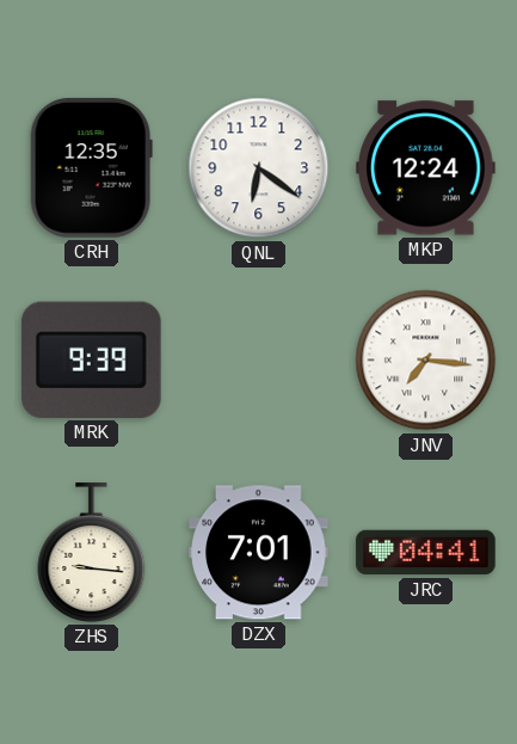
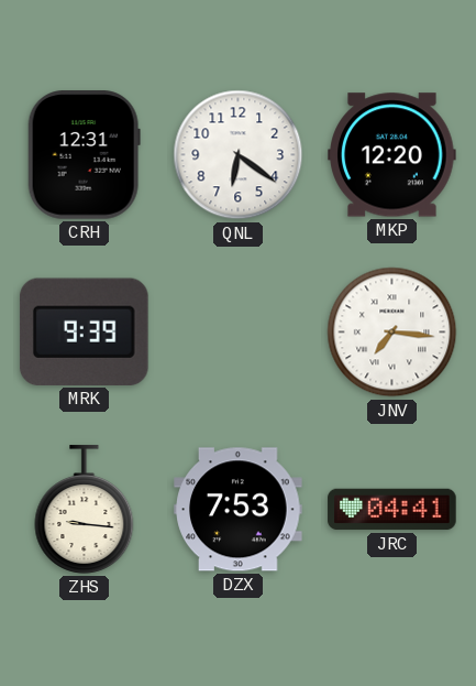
CRH: 12:35 -> 12:31 (84, 155)
MKP: 12:24 -> 12:20 (392, 155)
DZX: 7:01 -> 7:53 (239, 510)
